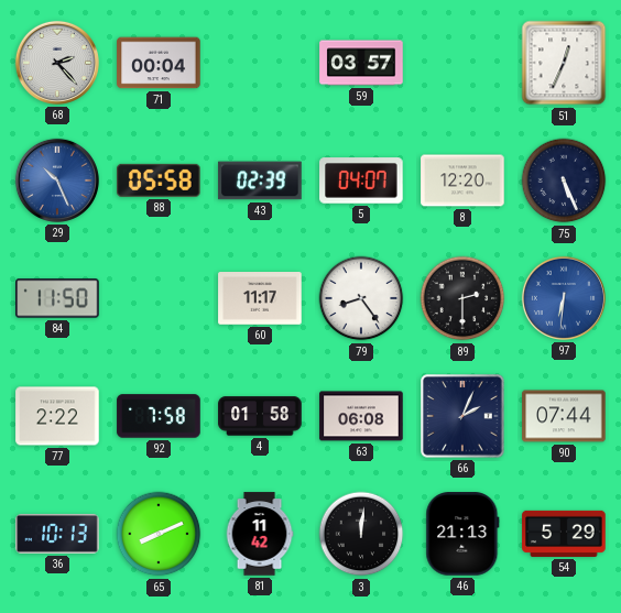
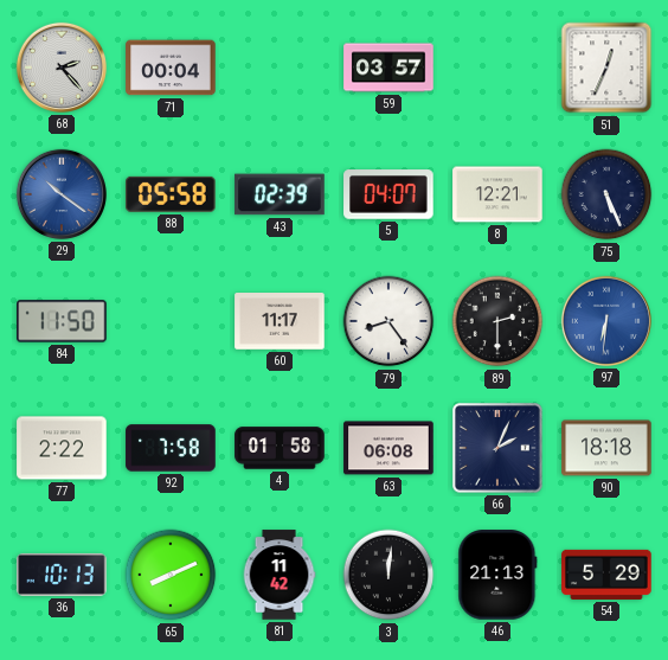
29: 10:26 -> 10:21 (62, 194)
8: 12:20 -> 12:21 (497, 194)
90: 07:44 -> 18:18 (606, 448)
